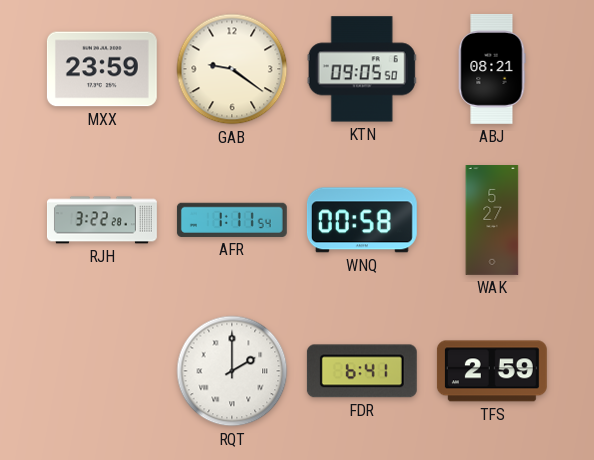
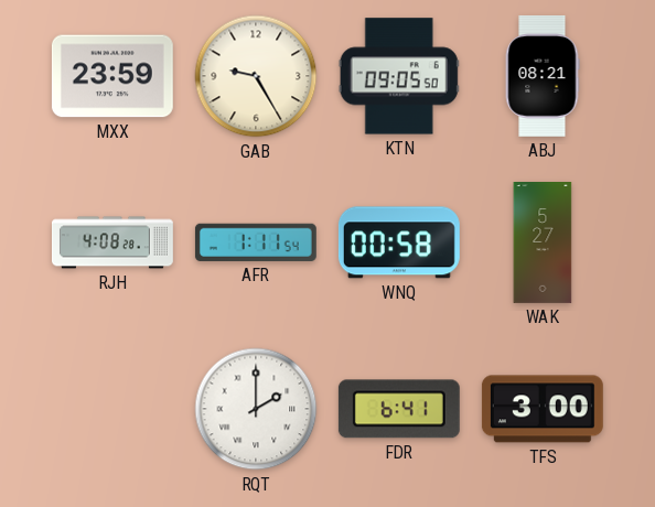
GAB: 9:21 -> 9:25 (256, 76)
RJH: 3:22 -> 4:08 (114, 242)
TFS: 2:59 -> 3:00 (543, 409)
